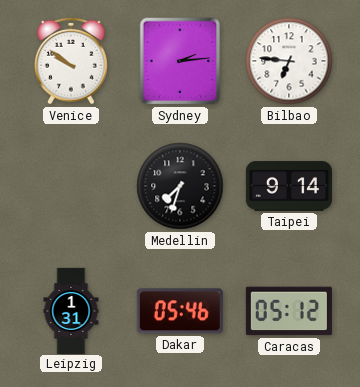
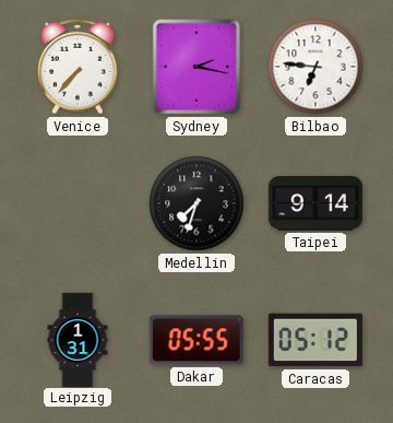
Venice: 9:51 -> 7:37 (79, 67)
Sydney: 2:14 -> 2:17 (196, 67)
Dakar: 05:46 -> 05:55 (196, 340)
